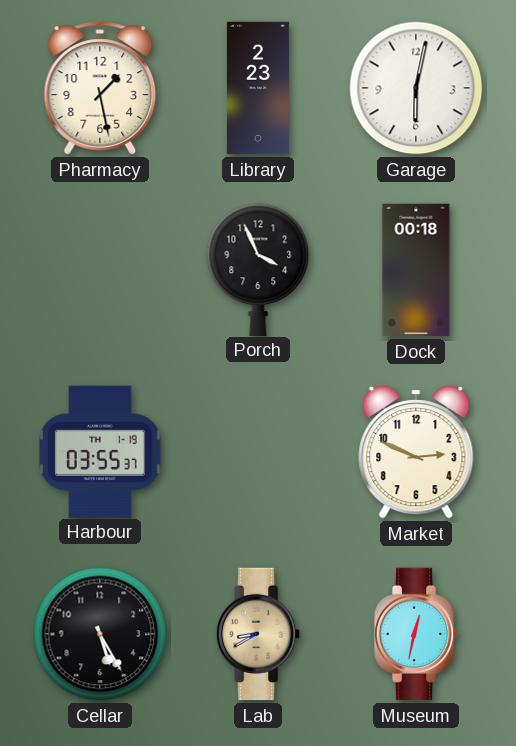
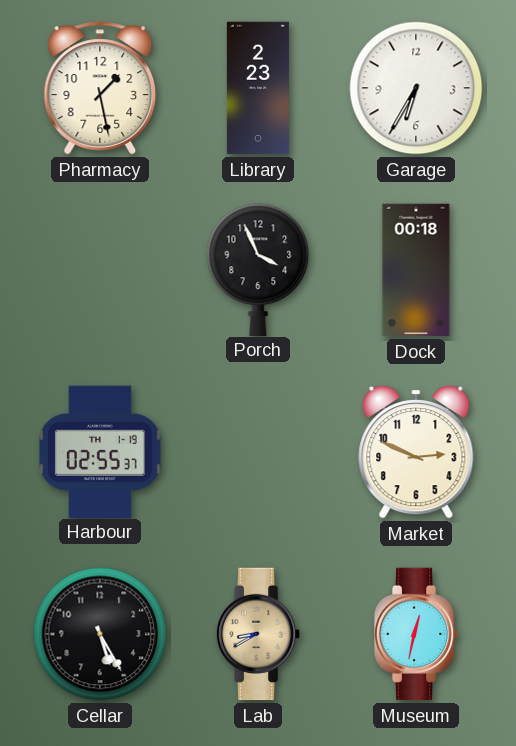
Garage: 6:02 -> 6:35 (416, 88)
Harbour: 03:55 -> 02:55 (101, 451)
